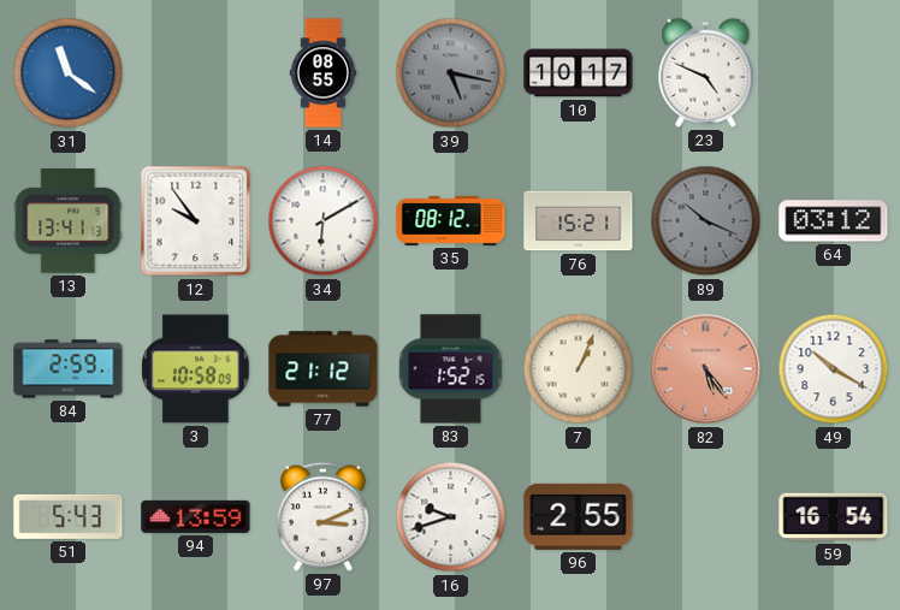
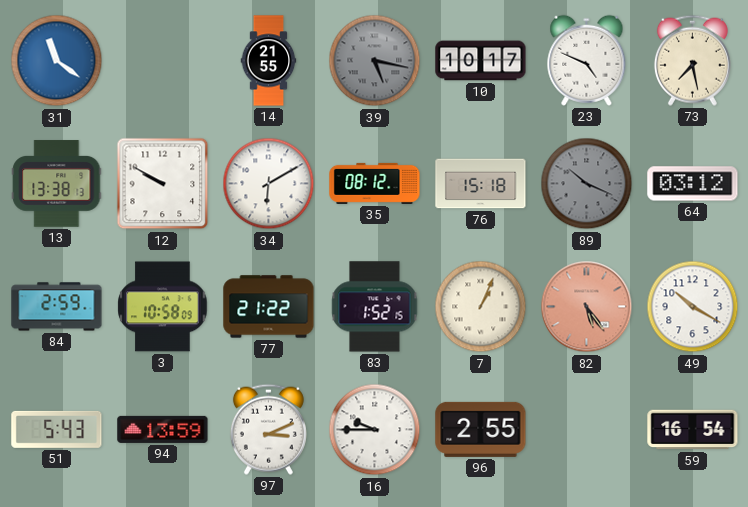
14: 08:55 -> 21:55 (269, 61)
73: none -> 7:28 (692, 60)
13: 13:41 -> 13:38 (57, 184)
12: 9:54 -> 9:50 (163, 184)
76: 15:21 -> 15:18 (481, 184)
77: 21:12 -> 21:22 (269, 307)
16: 9:42 -> 9:45 (375, 430)
